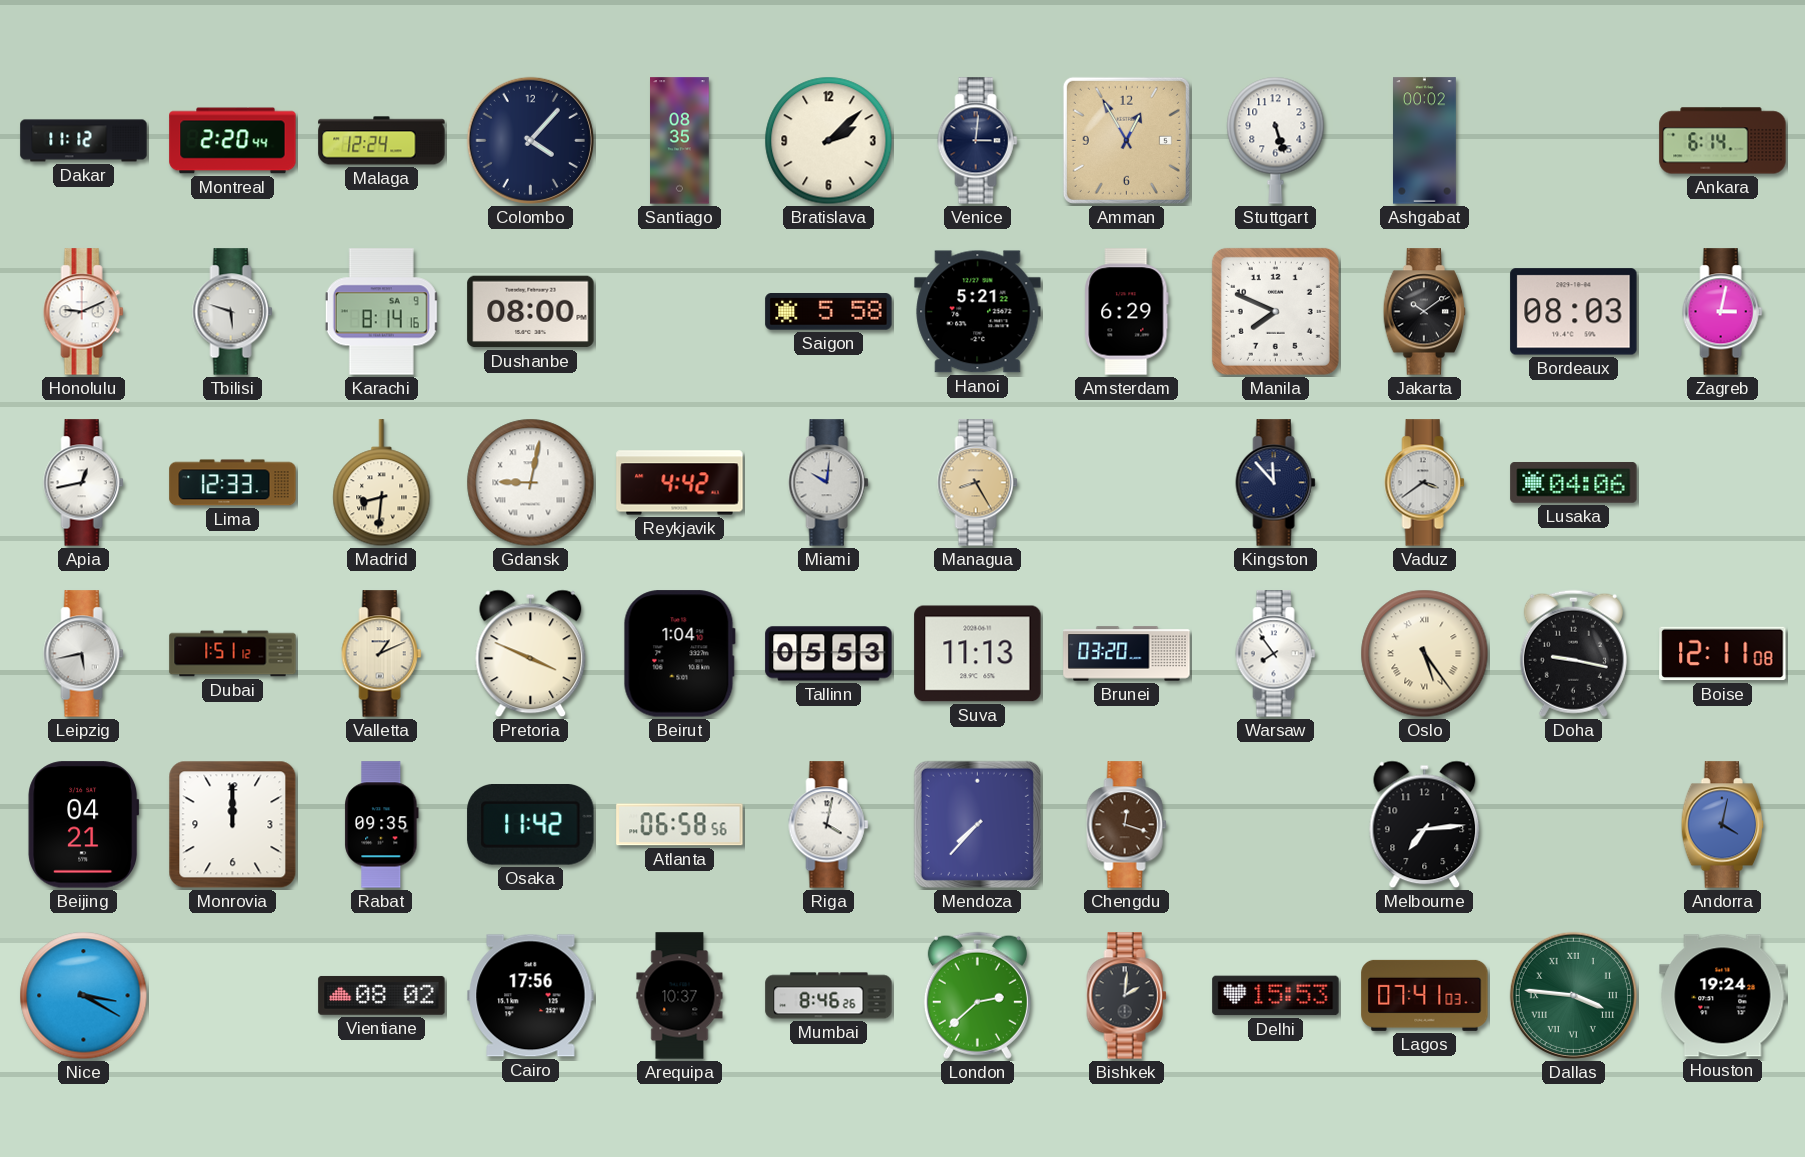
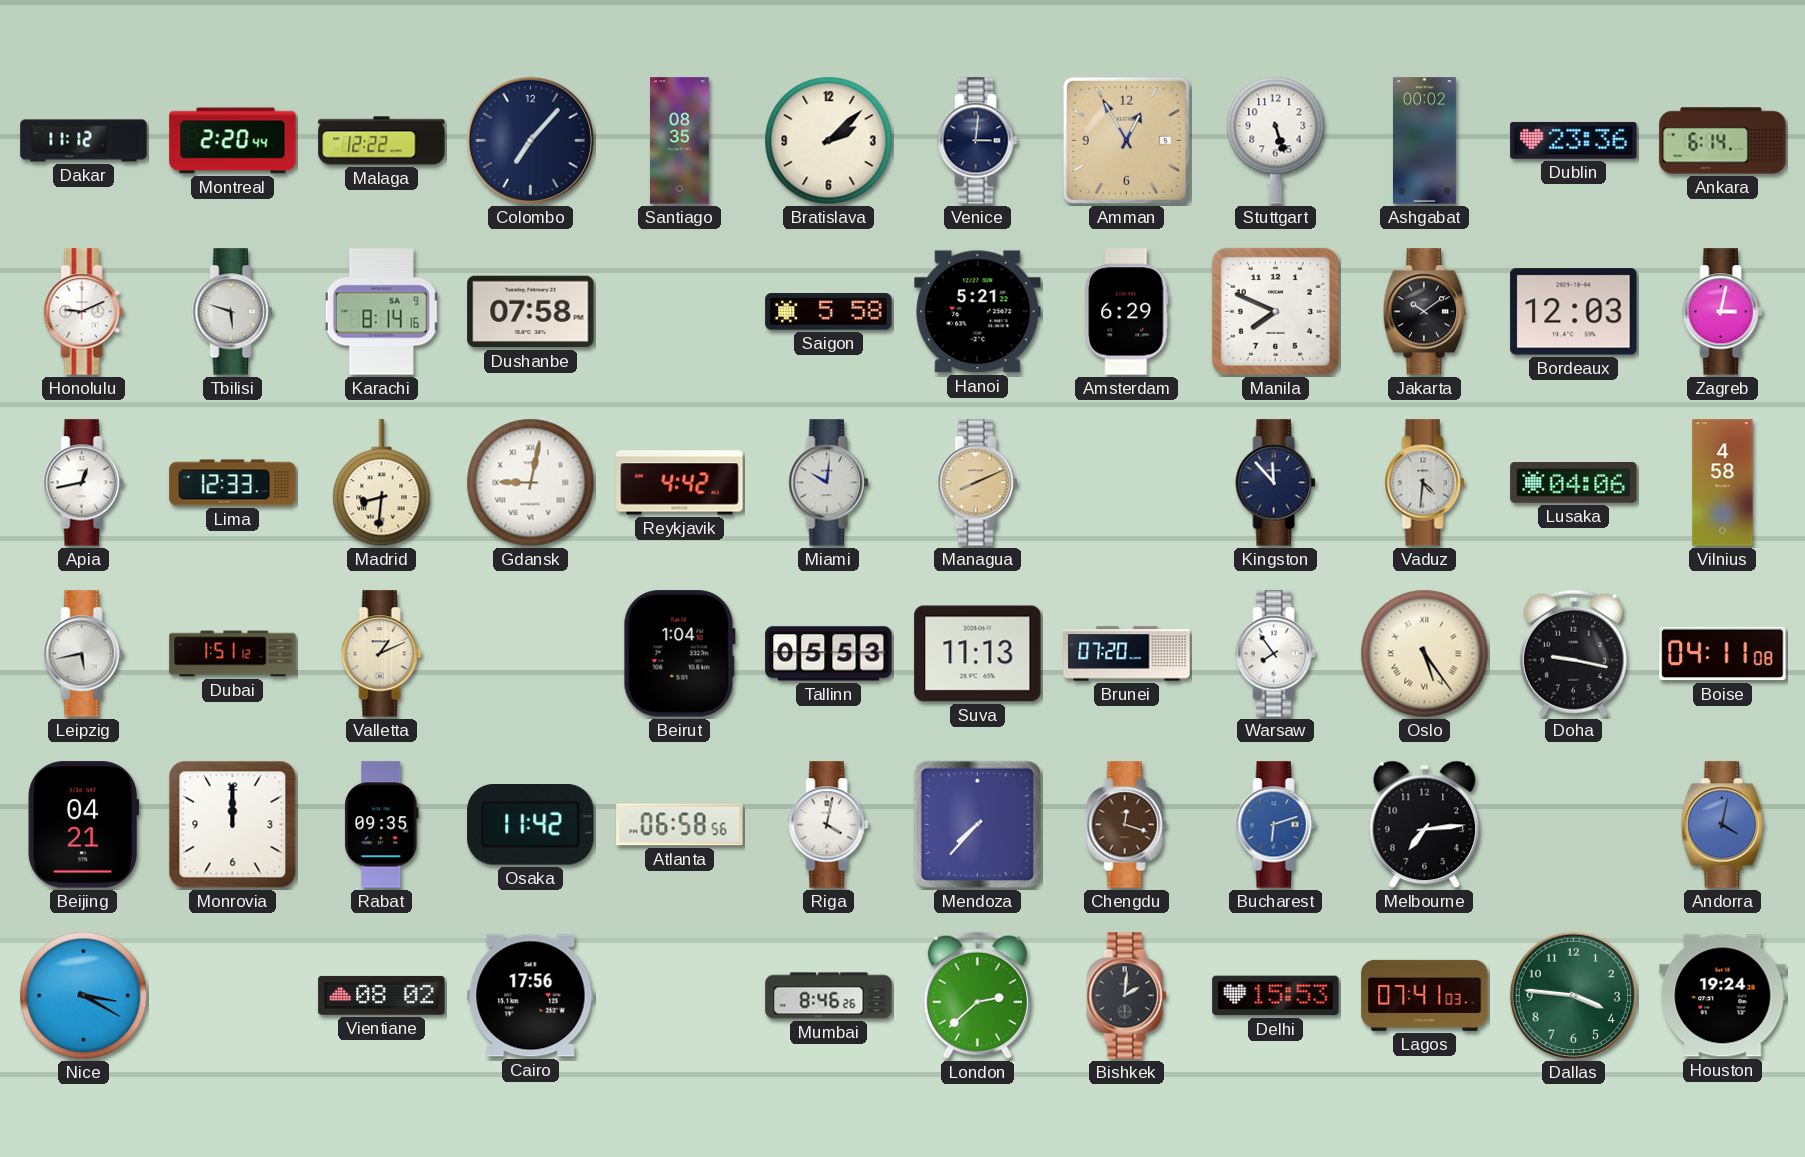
Malaga: 12:24 -> 12:22 (382, 141)
Colombo: 4:07 -> 7:07 (530, 140)
Dublin: none -> 23:36 (1574, 140)
Dushanbe: 08:00 -> 07:58 (531, 312)
Bordeaux: 08:03 -> 12:03 (1574, 312)
Managua: 8:25 -> 8:11 (978, 483)
Vaduz: 3:39 -> 4:31 (1425, 483)
Vilnius: none -> 4:58 (1723, 483)
Pretoria: 3:49 -> none (531, 654)
Brunei: 03:20 -> 07:20 (1127, 654)
Boise: 12:11 -> 04:11 (1723, 654)
Bucharest: none -> 6:12 (1276, 825)
Arequipa: 10:37 -> none (680, 996)
Dallas numerals: Roman -> Arabic (1573, 995)
